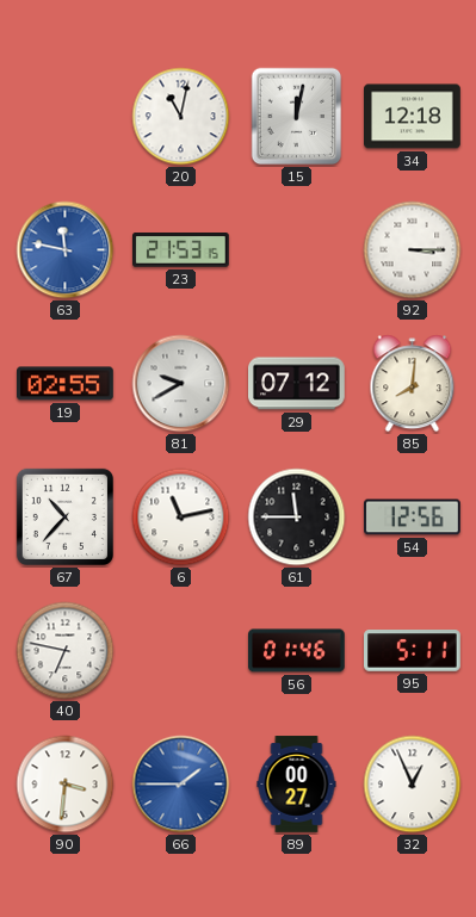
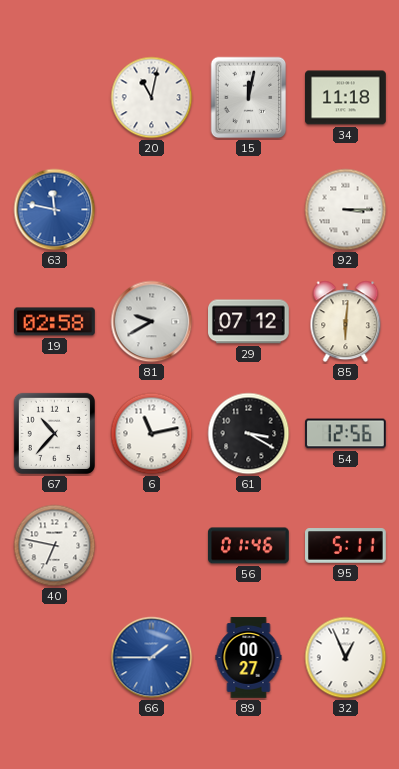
34: 12:18 -> 11:18 (346, 98)
23: 21:53 -> none (181, 250)
19: 02:55 -> 02:58 (55, 322)
85: 8:01 -> 6:01 (346, 322)
61: 11:45 -> 3:20 (249, 434)
90: 3:31 -> none (66, 785)
